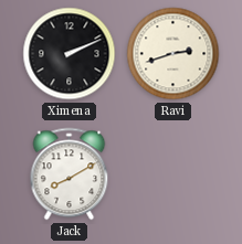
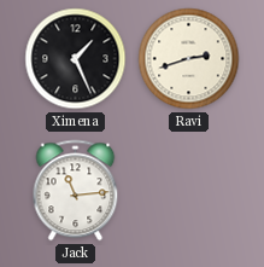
Ximena: 2:11 -> 1:26 (76, 59)
Jack: 8:10 -> 11:14 (76, 191)
